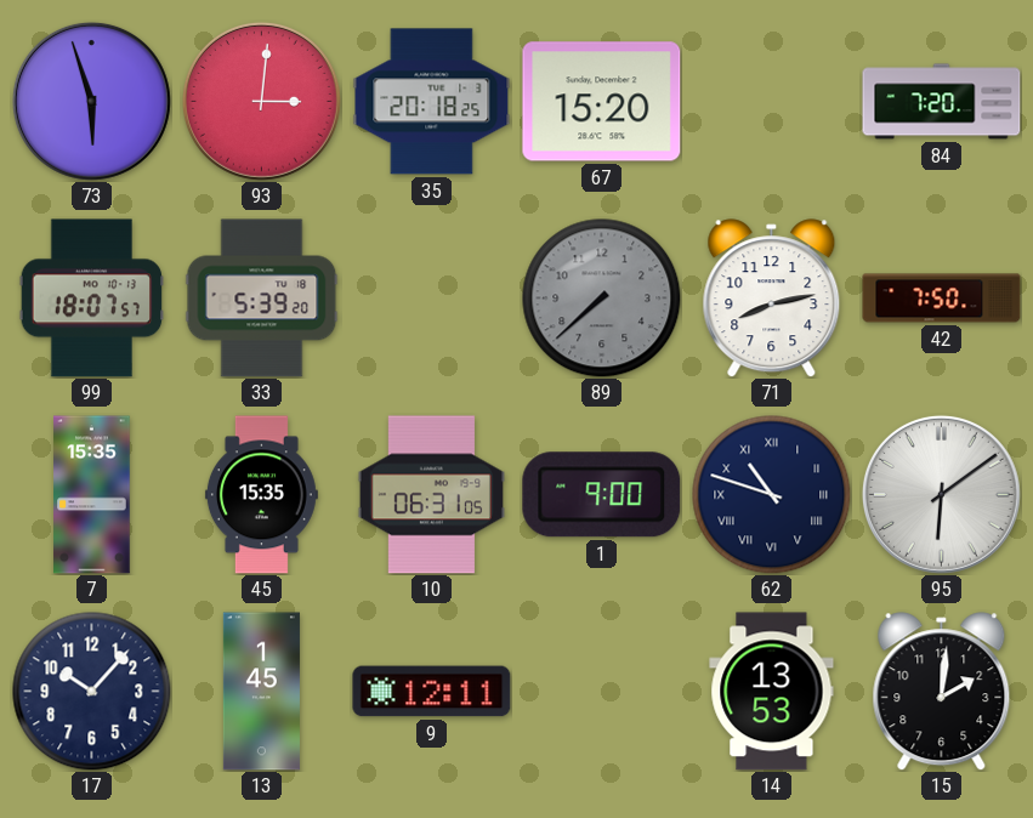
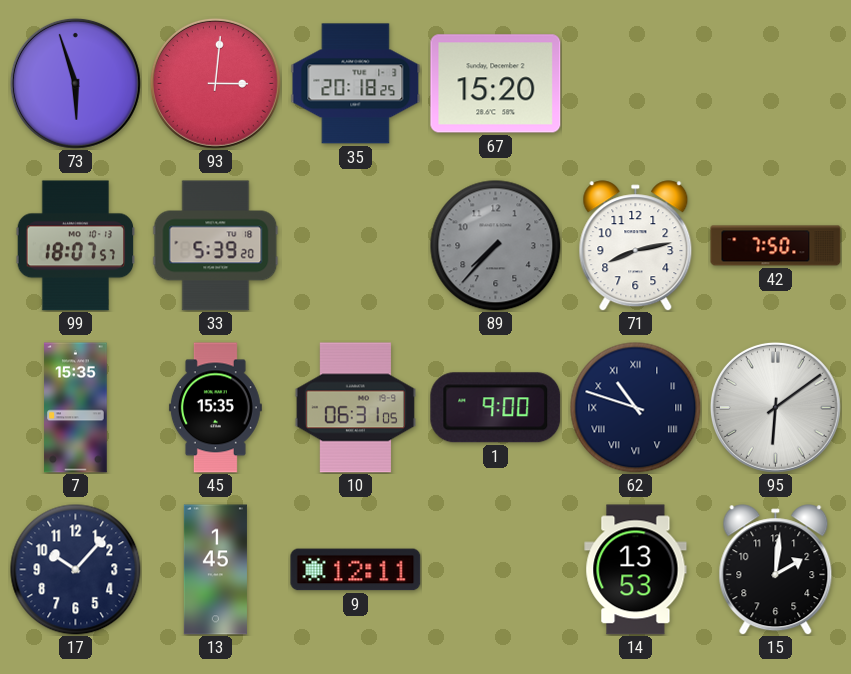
84: 7:20 -> none (942, 102)
89: 7:38 -> 7:37 (496, 246)
